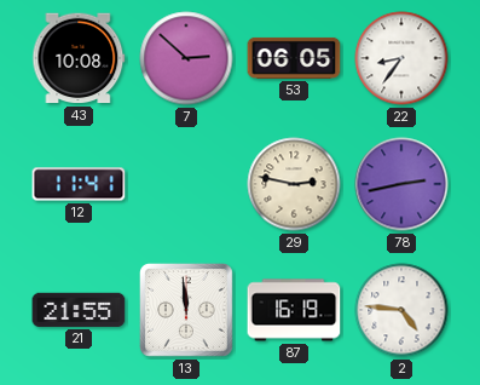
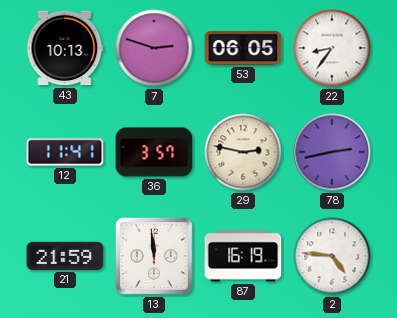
43: 10:08 -> 10:13 (65, 48)
7: 2:52 -> 2:48 (154, 48)
36: none -> 3:57 (154, 152)
21: 21:55 -> 21:59 (65, 256)
